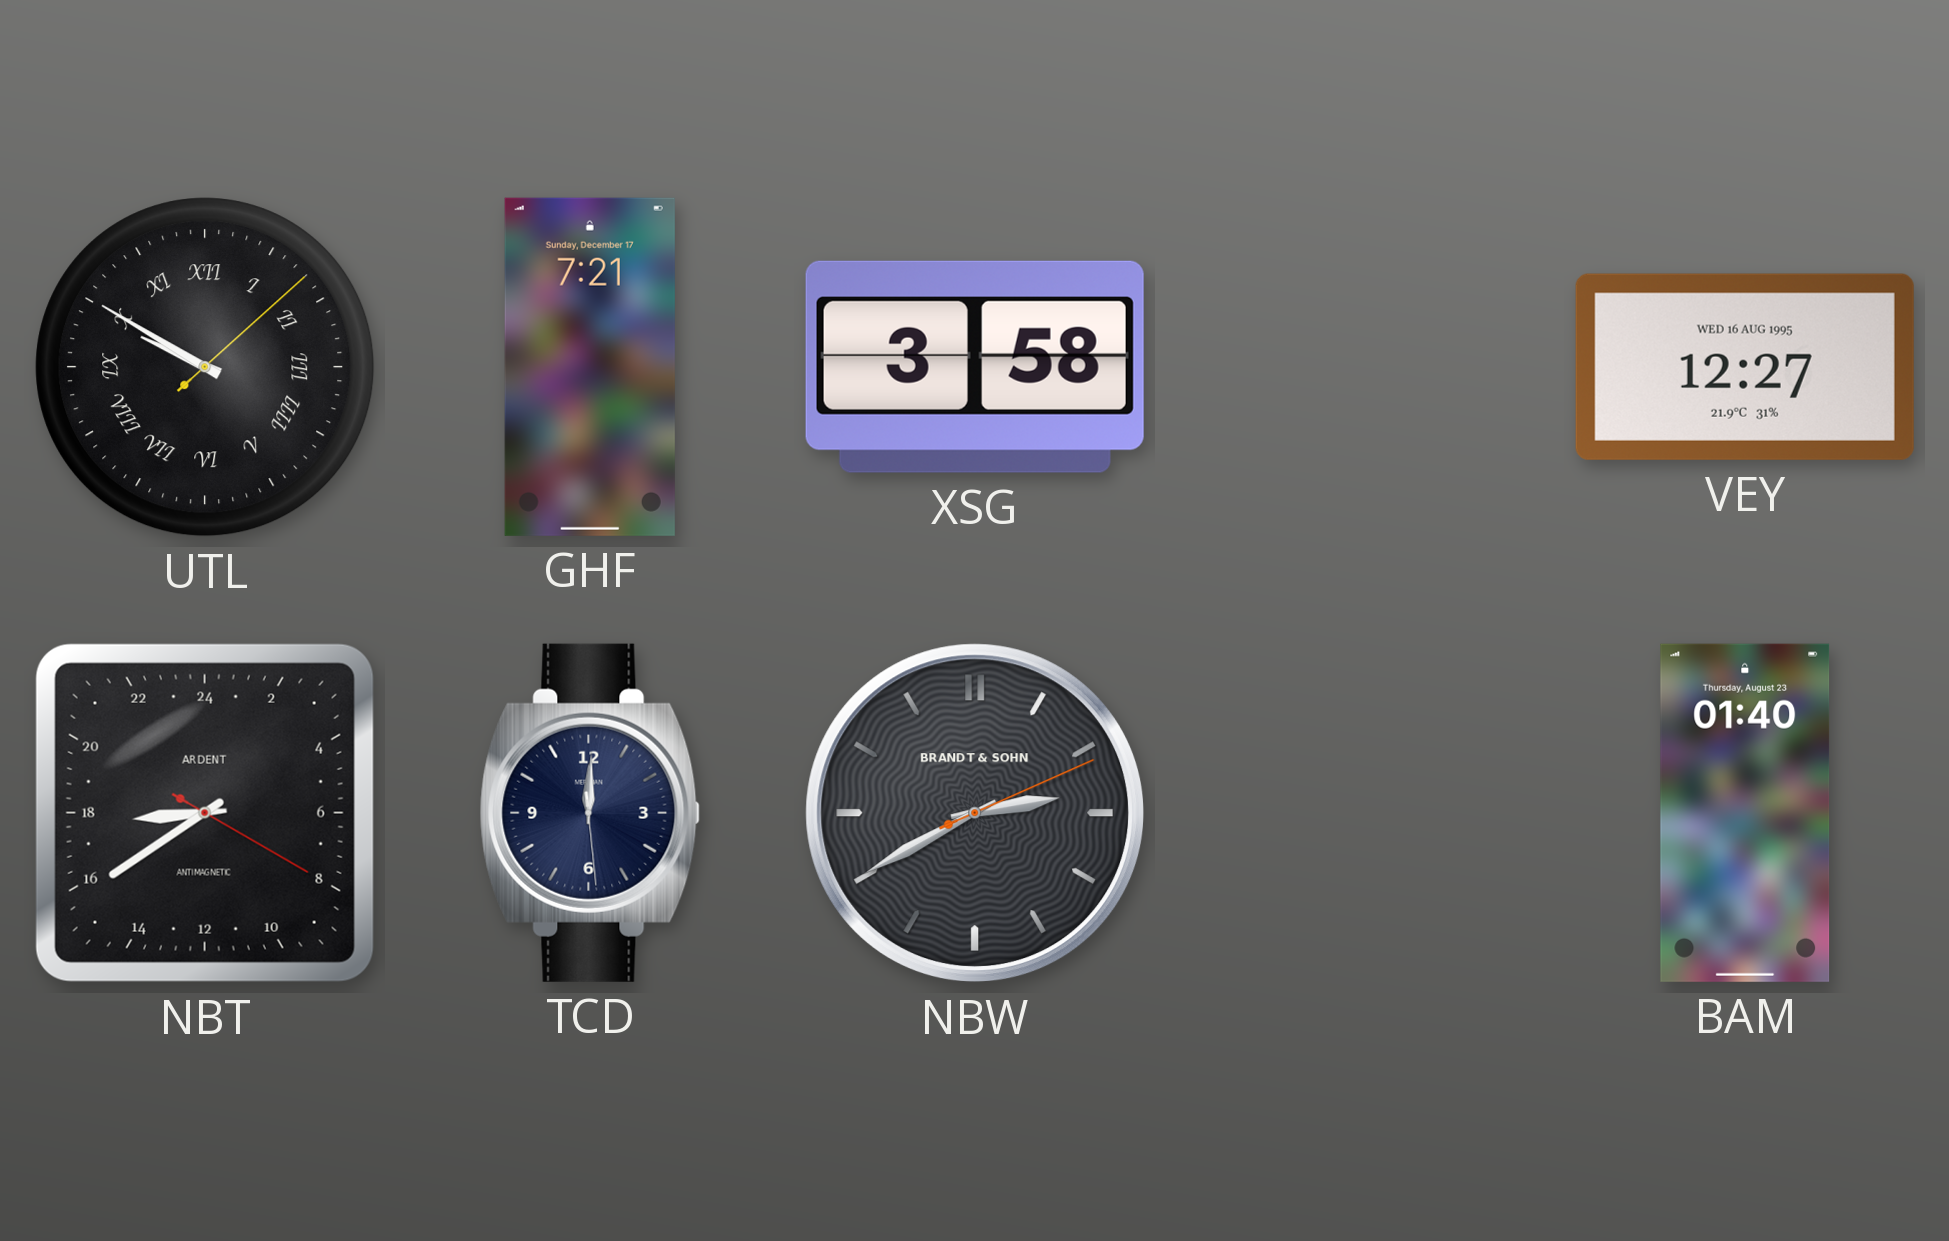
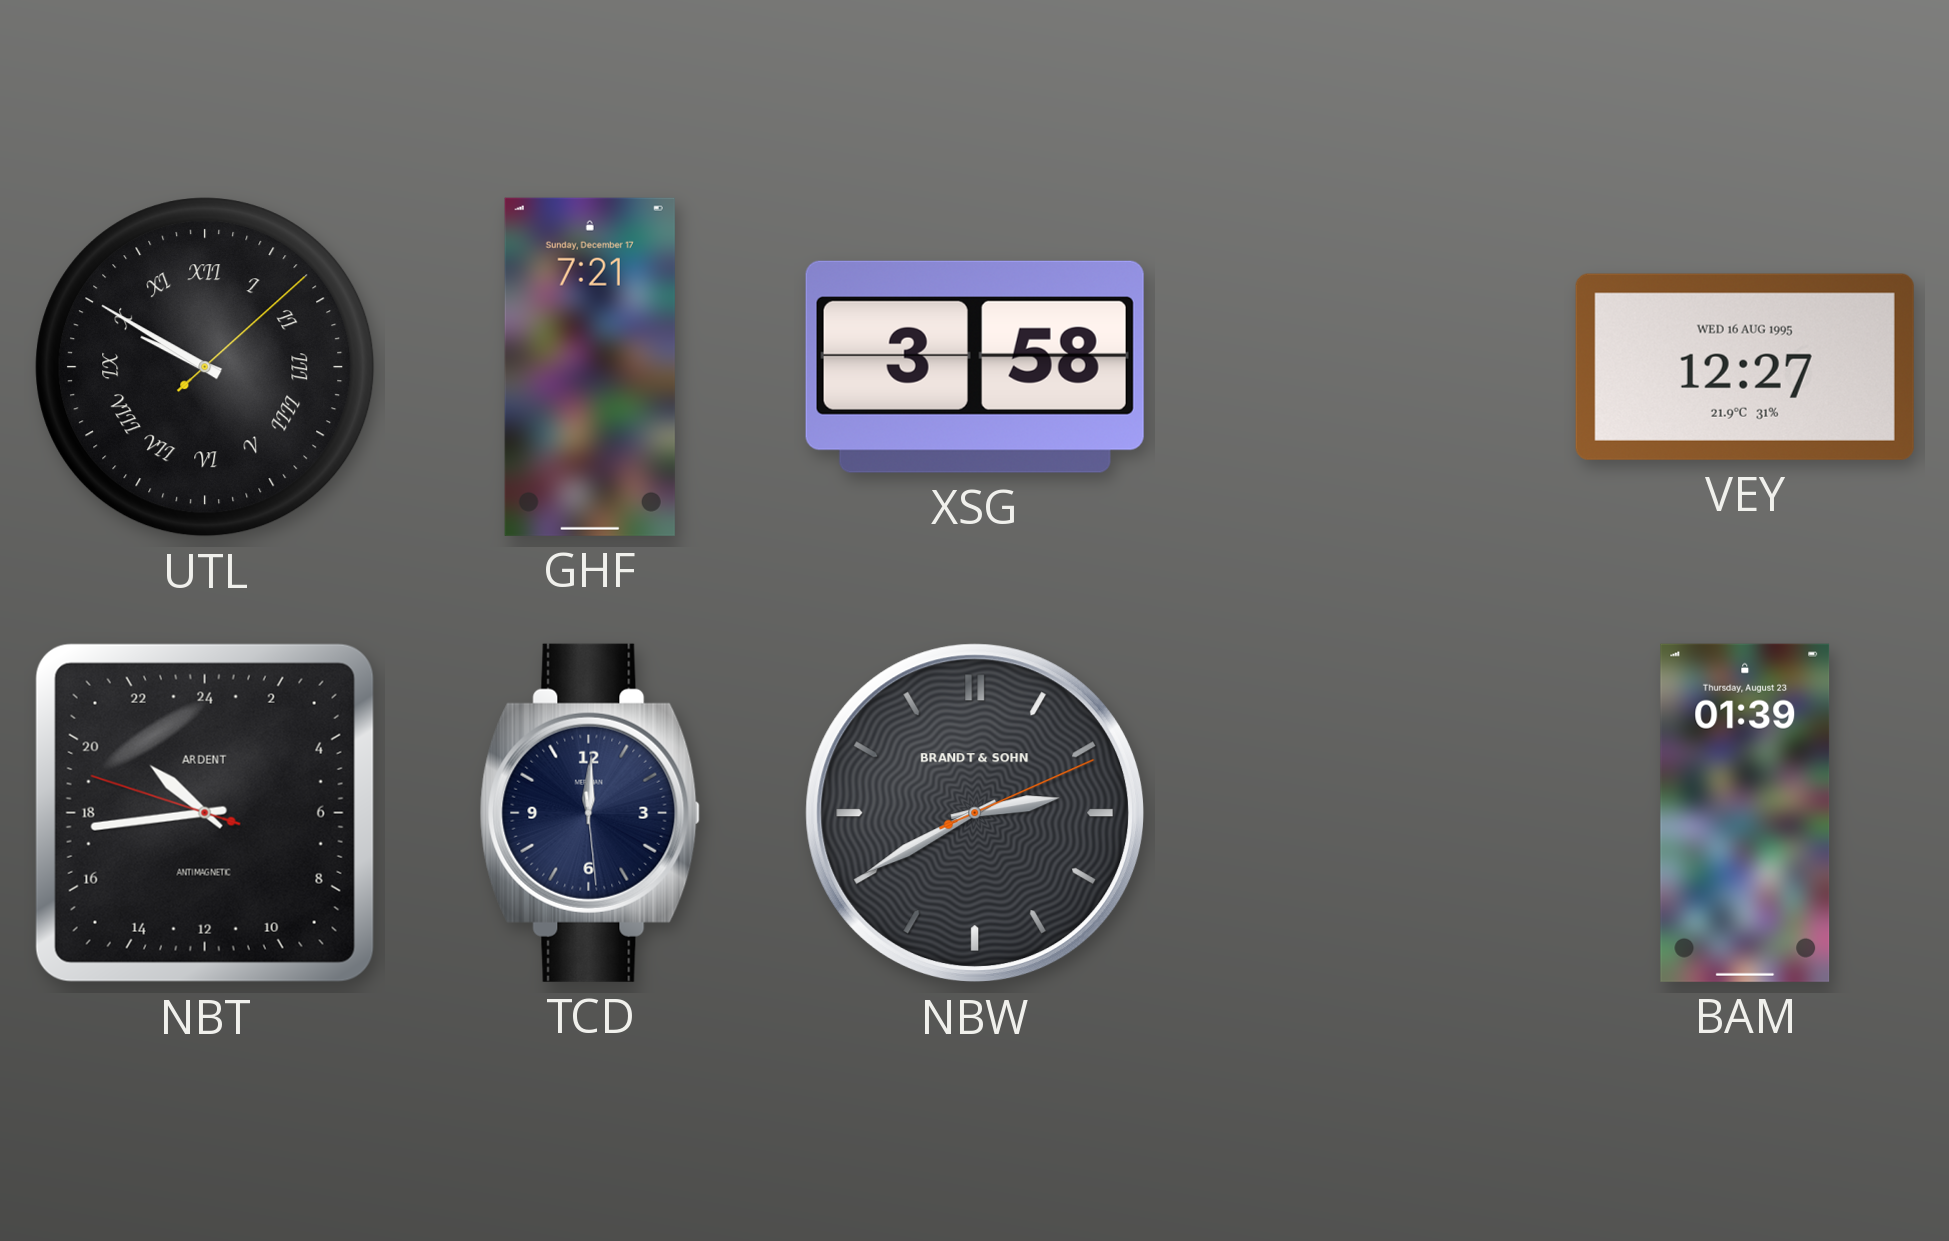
NBT: 17:39 -> 20:43 (205, 813)
BAM: 01:40 -> 01:39 (1745, 813)
